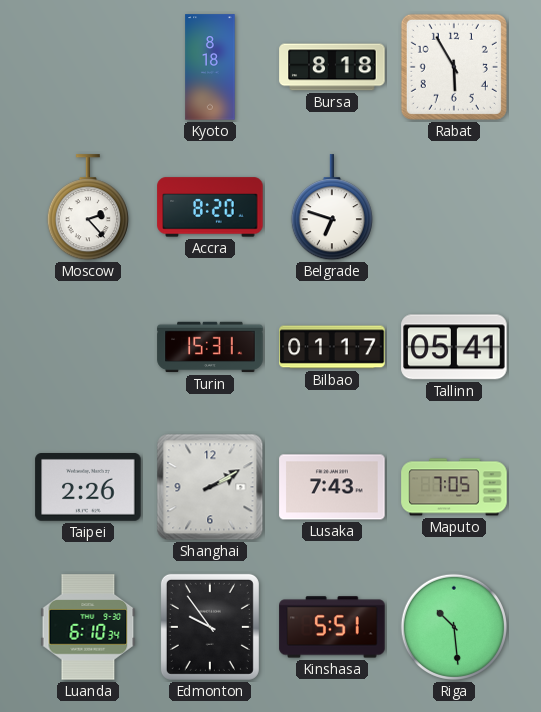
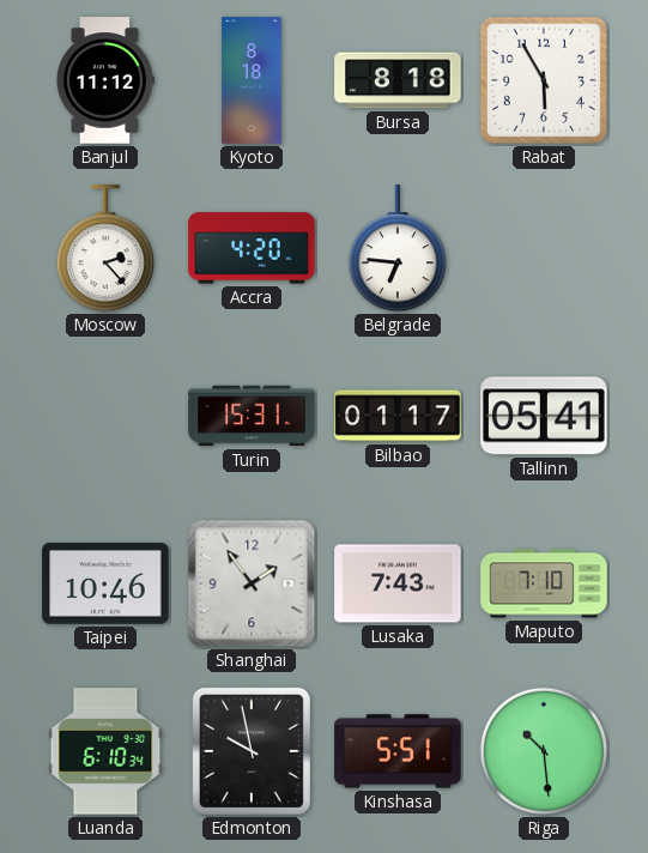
Banjul: none -> 11:12 (105, 80)
Accra: 8:20 -> 4:20 (252, 248)
Belgrade: 6:48 -> 6:46 (398, 249)
Taipei: 2:26 -> 10:46 (105, 585)
Shanghai: 2:10 -> 1:54 (252, 583)
Maputo: 7:05 -> 7:10 (544, 583)
Edmonton: 9:54 -> 9:58 (252, 751)
